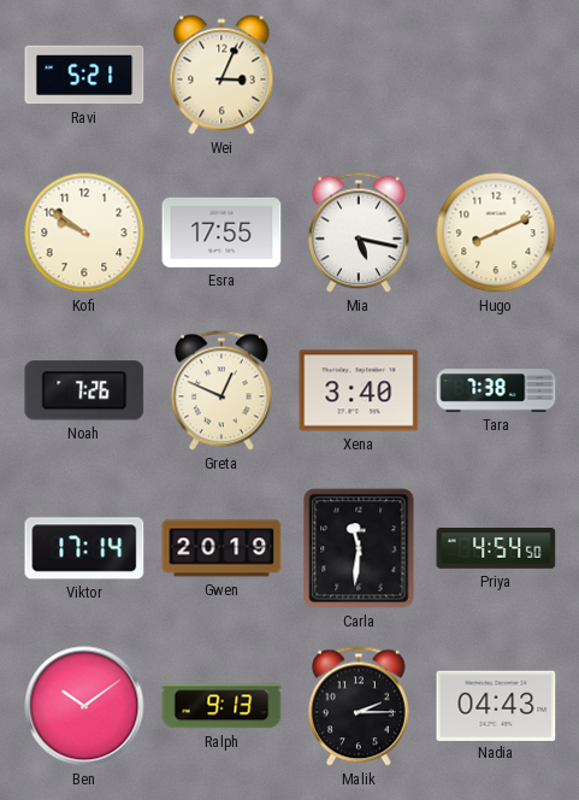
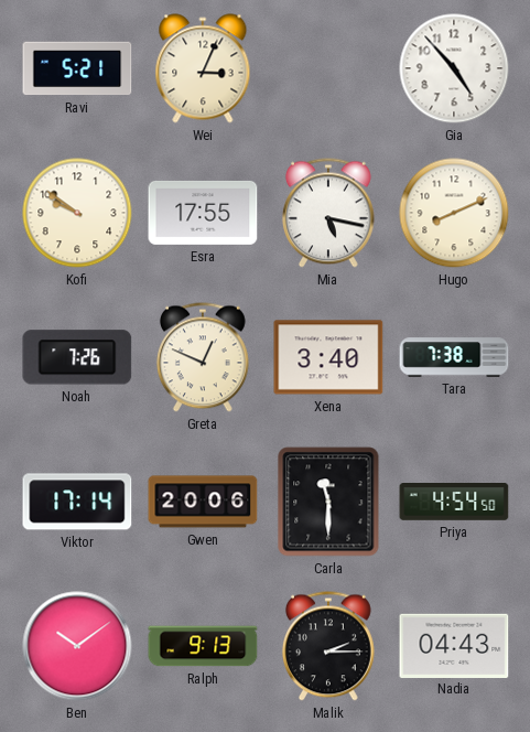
Gia: none -> 4:53 (454, 68)
Gwen: 20:19 -> 20:06 (203, 502)
Carla: 11:31 -> 11:30 (328, 502)
